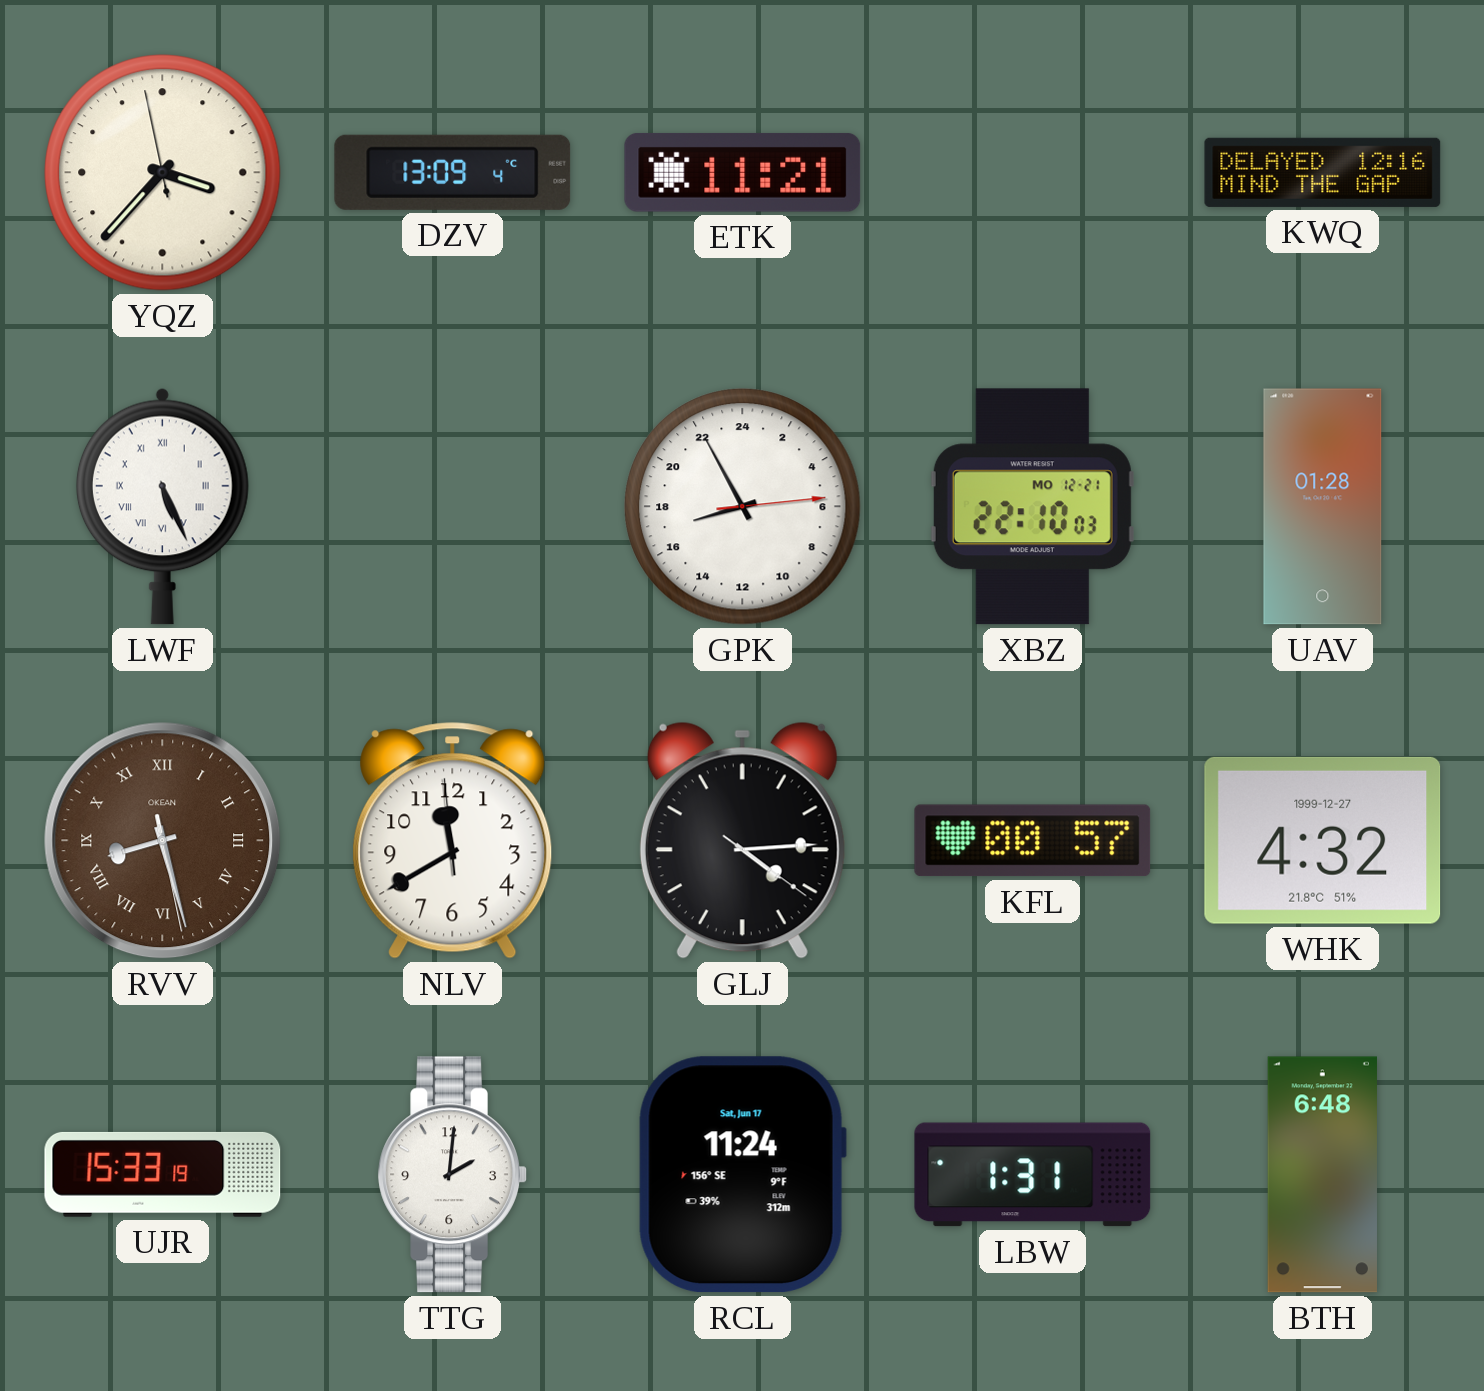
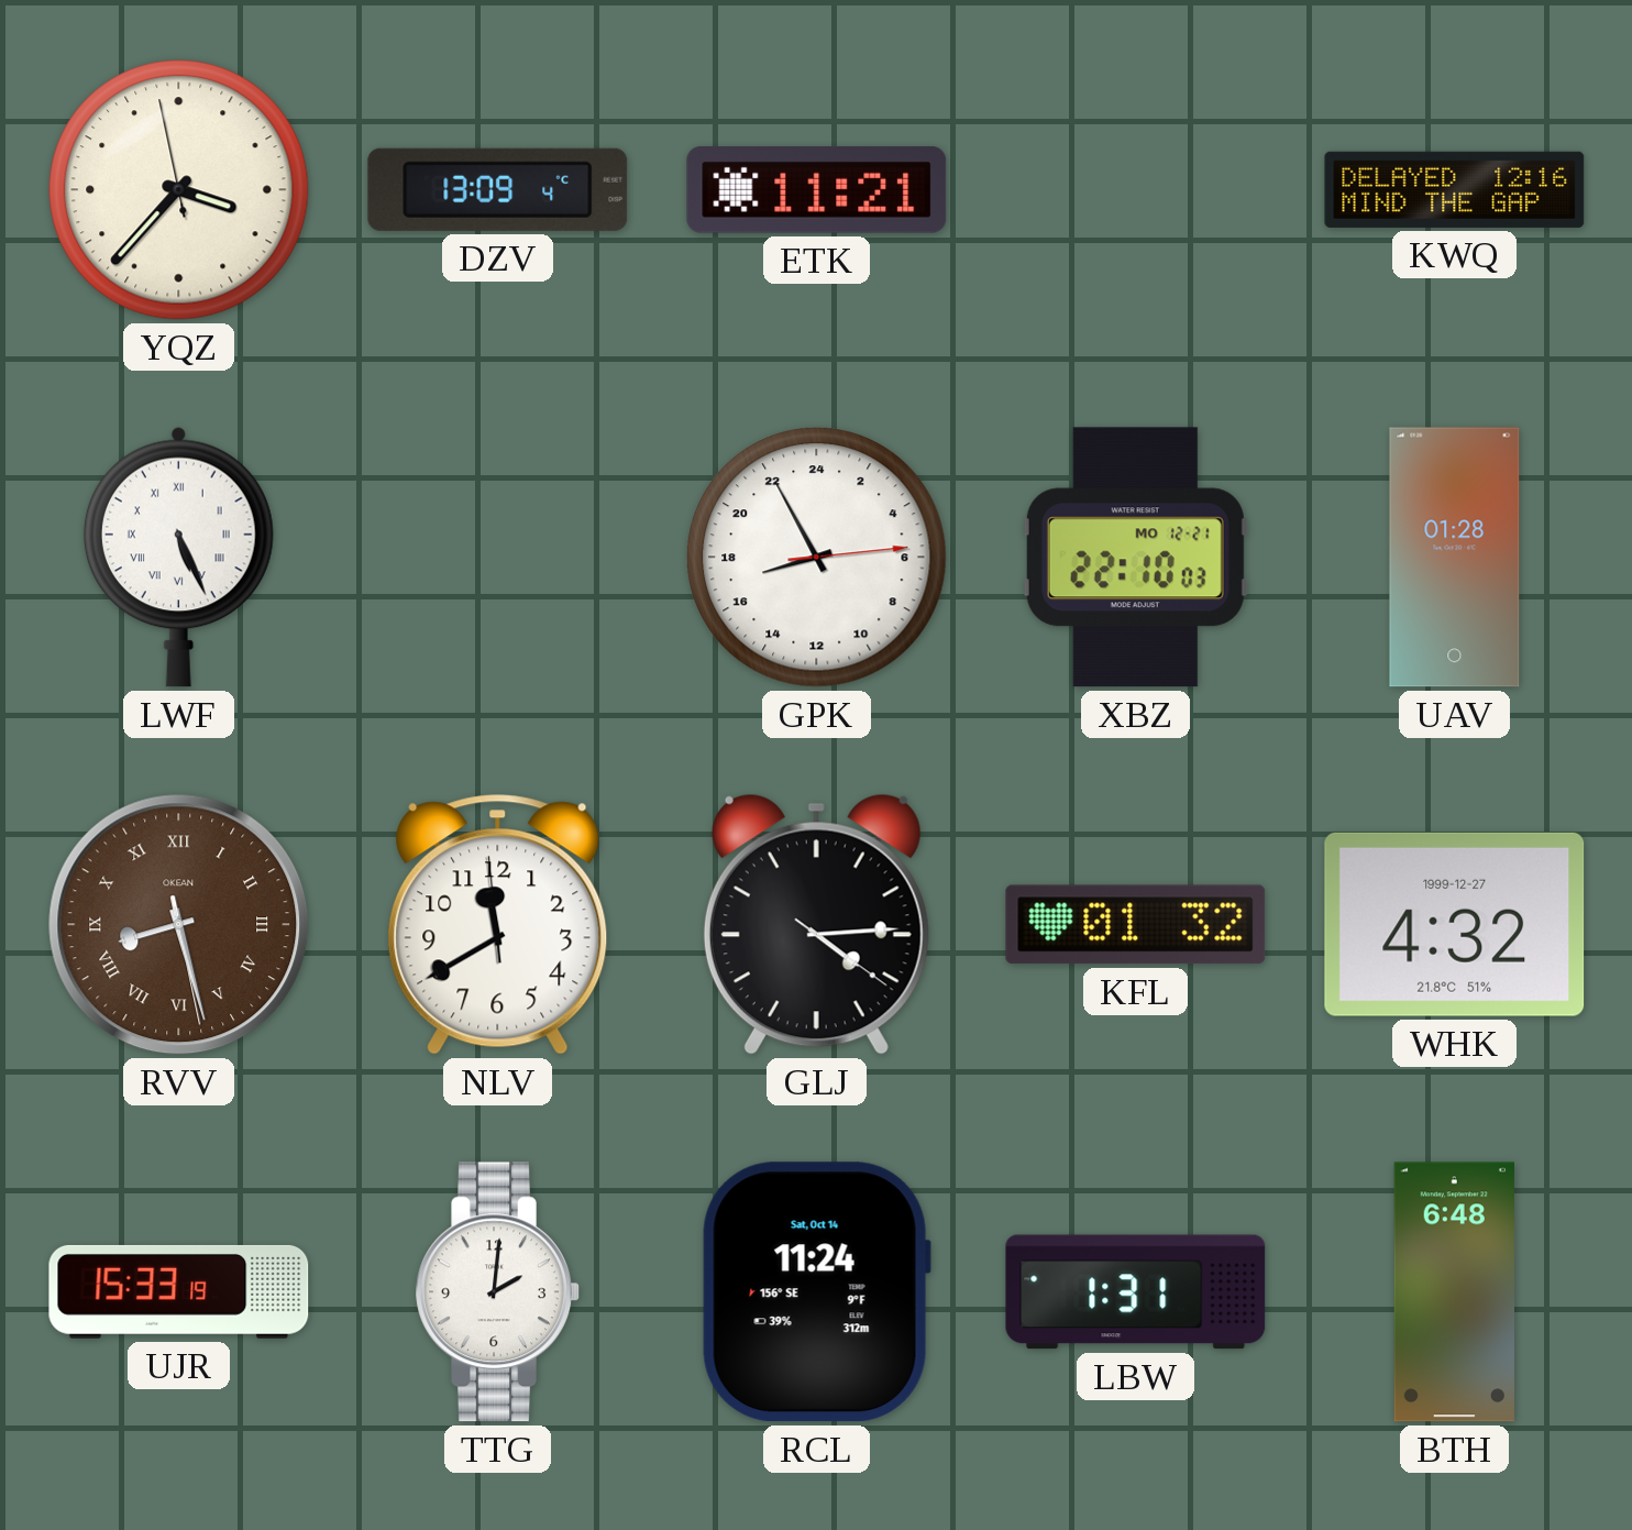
KFL: 00:57 -> 01:32 (1136, 925)
RCL date: Sat, Jun 17 -> Sat, Oct 14 (816, 1292)
